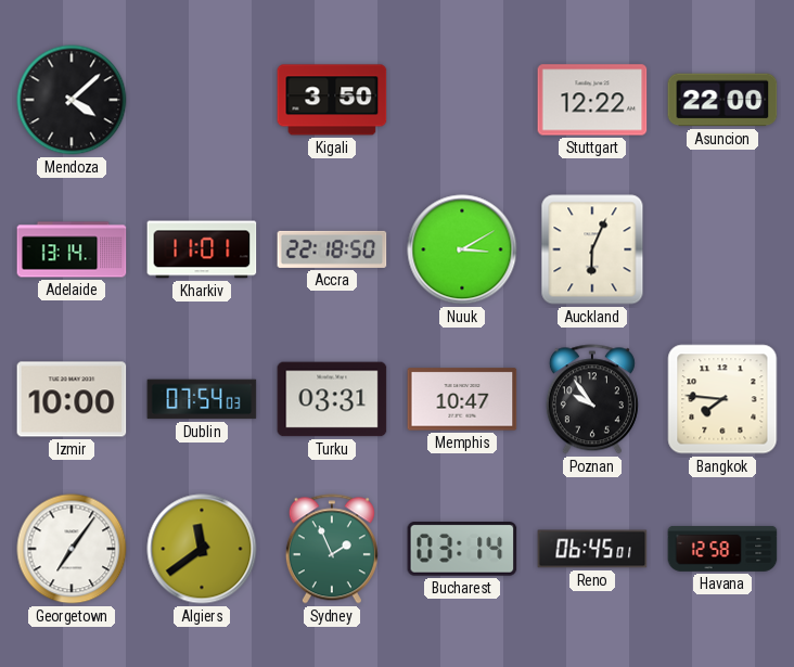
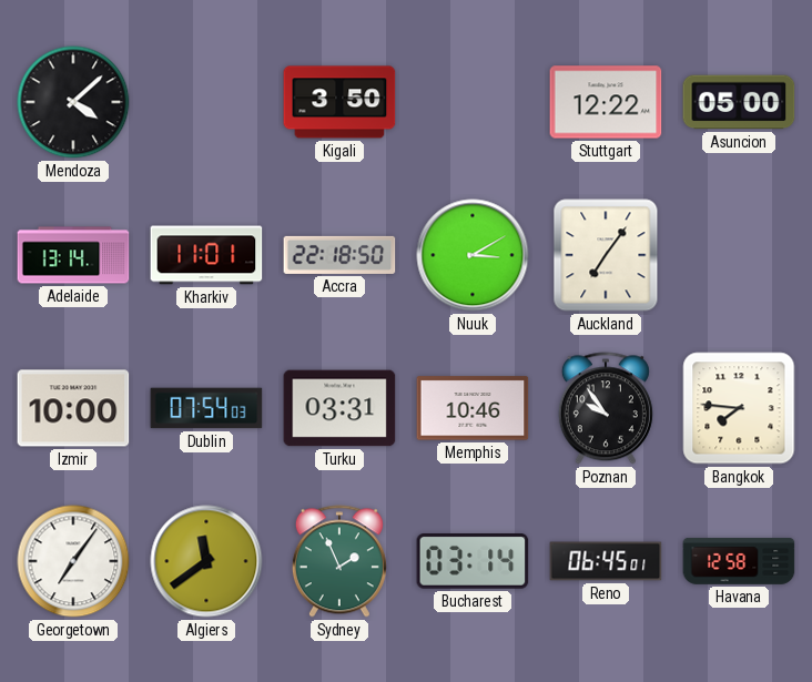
Asuncion: 22:00 -> 05:00 (739, 102)
Auckland: 6:04 -> 7:06 (606, 255)
Memphis: 10:47 -> 10:46 (473, 408)
